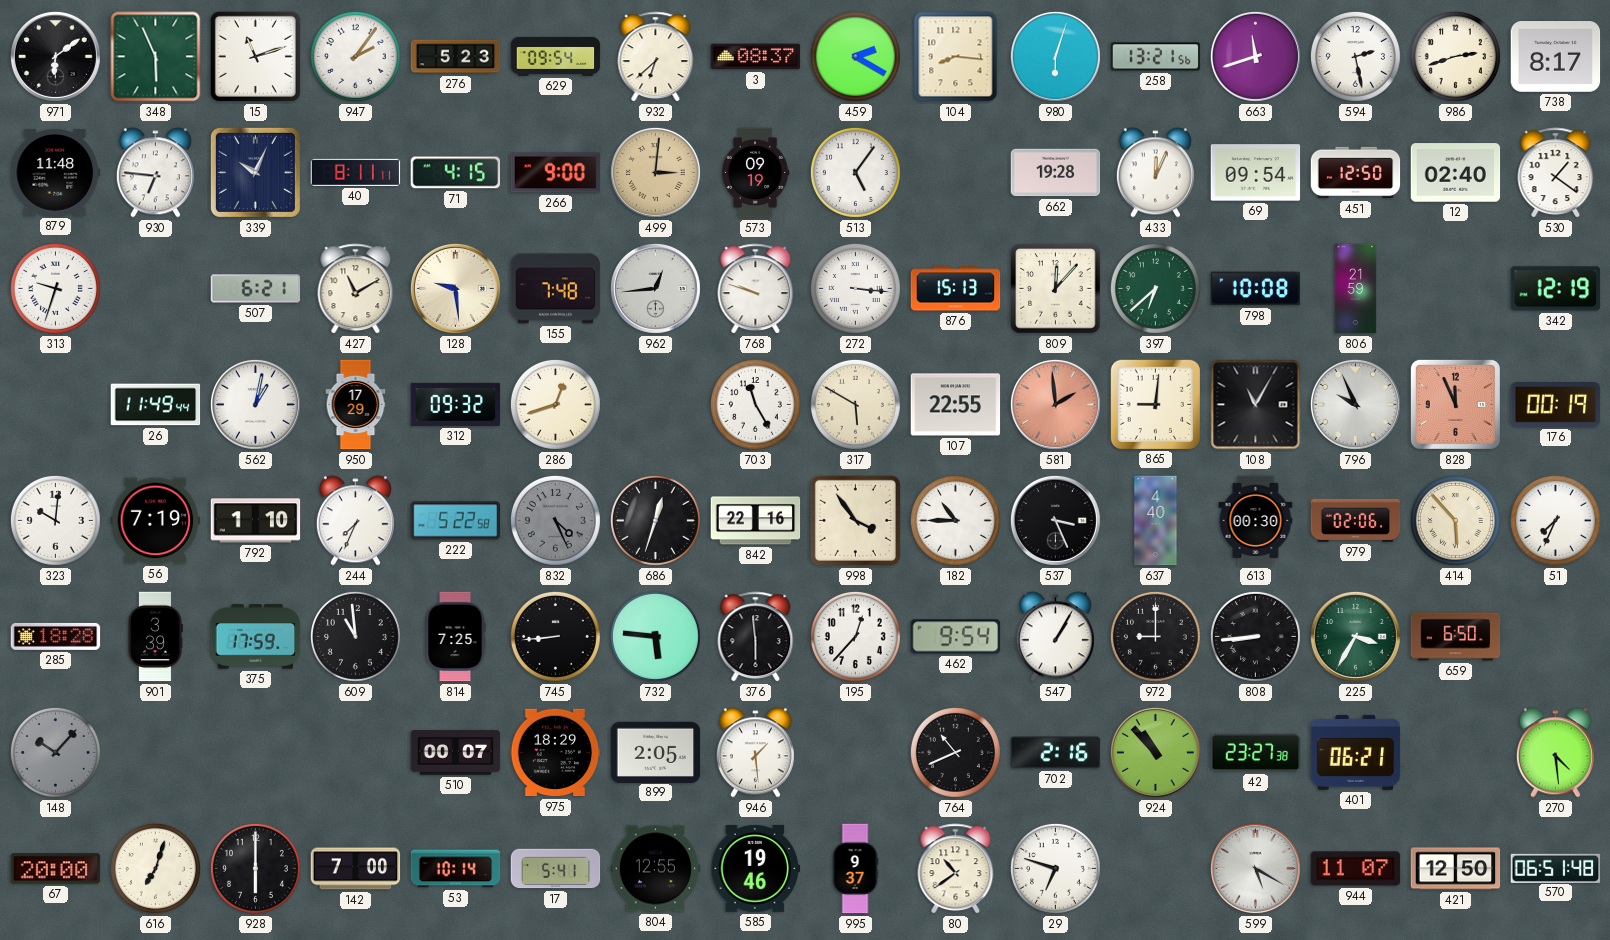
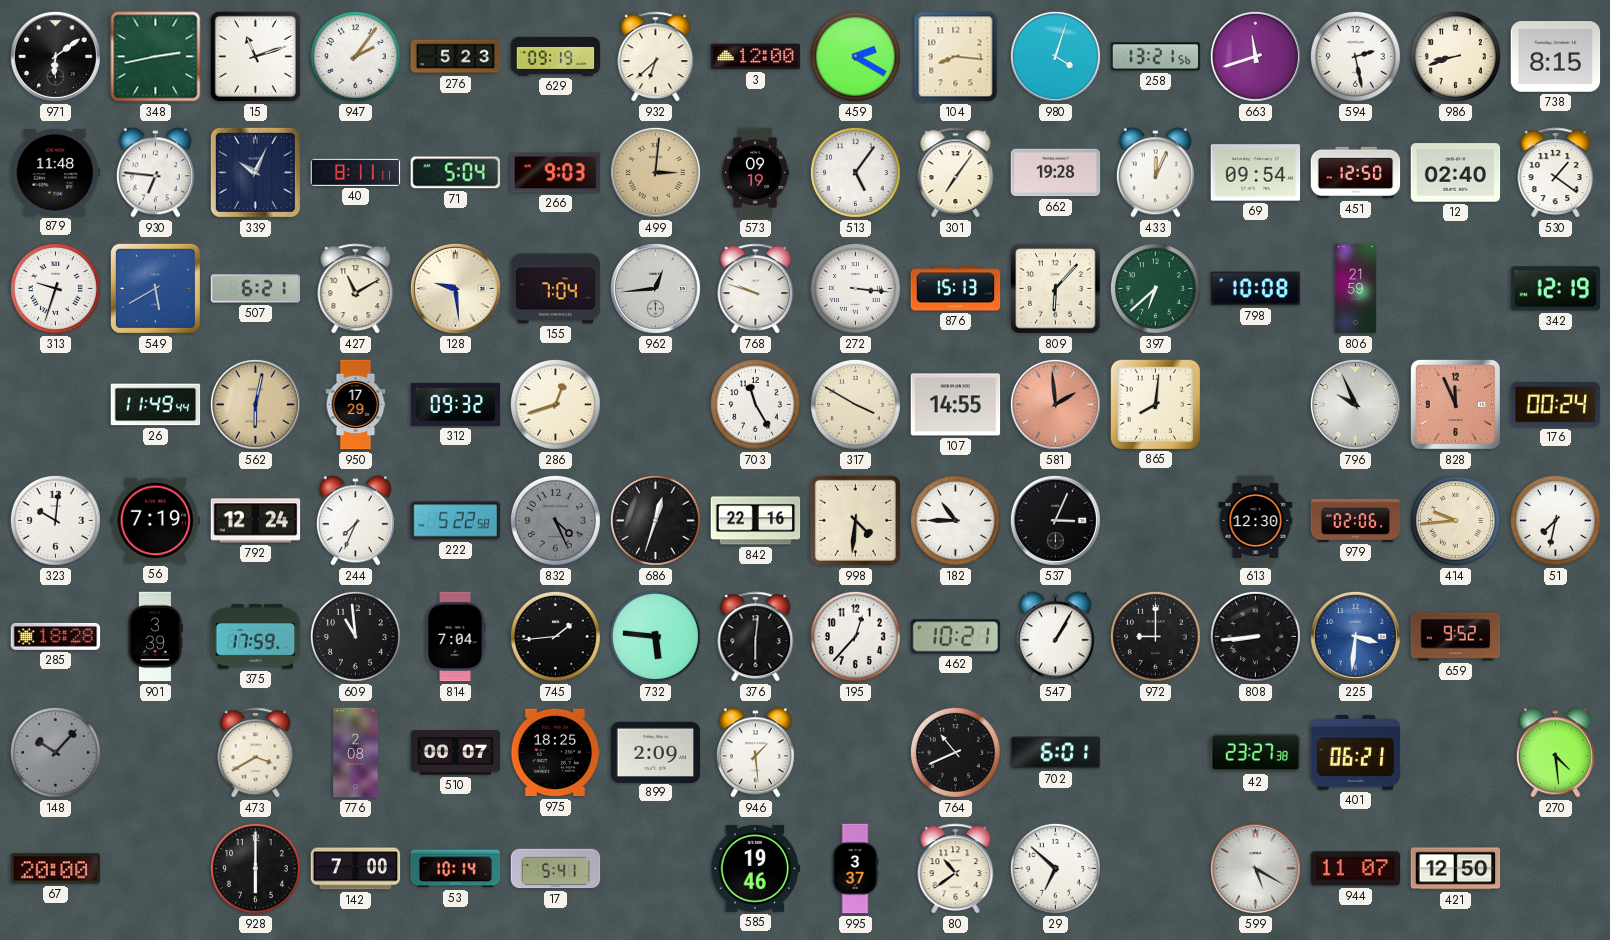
348: 5:56 -> 2:43 (156, 57)
629: 09:54 -> 09:19 (556, 56)
3: 08:37 -> 12:00 (756, 57)
980: 6:03 -> 4:03 (1055, 56)
986: 2:42 -> 8:42 (1455, 56)
738: 8:17 -> 8:15 (1556, 57)
71: 4:15 -> 5:04 (456, 173)
266: 9:00 -> 9:03 (556, 173)
301: none -> 7:06 (956, 173)
549: none -> 5:40 (155, 288)
155: 7:48 -> 7:04 (556, 289)
809: 12:07 -> 6:07 (1056, 289)
562: 1:02 -> 6:02 (255, 404)
562 dial: white -> champagne (255, 404)
317: 5:50 -> 3:50 (855, 404)
107: 22:55 -> 14:55 (956, 405)
865: 9:01 -> 8:01 (1155, 404)
108: 11:05 -> none (1256, 405)
176: 00:19 -> 00:24 (1556, 405)
792: 1:10 -> 12:24 (256, 521)
998: 3:54 -> 4:31 (855, 520)
537: 3:26 -> 3:04 (1055, 520)
637: 4:40 -> none (1156, 521)
613: 00:30 -> 12:30 (1256, 521)
414: 5:53 -> 9:44 (1455, 520)
51: 7:34 -> 7:32 (1555, 520)
814: 7:25 -> 7:04 (455, 637)
745: 8:44 -> 1:44 (555, 636)
376: 5:59 -> 6:01 (756, 637)
462: 9:54 -> 10:21 (956, 637)
225: 3:35 -> 3:31 (1355, 636)
225 dial: green -> blue (1355, 636)
659: 6:50 -> 9:52 (1456, 637)
473: none -> 3:40 (256, 753)
776: none -> 2:08 (356, 753)
975: 18:29 -> 18:25 (555, 753)
899: 2:05 -> 2:09 (656, 752)
702: 2:16 -> 6:01 (1056, 753)
924: 10:53 -> none (1155, 752)
616: 7:03 -> none (155, 868)
804: 12:55 -> none (656, 869)
995: 9:37 -> 3:37 (855, 869)
29: 6:48 -> 6:52 (1055, 868)
570: 06:51 -> none (1556, 868)
